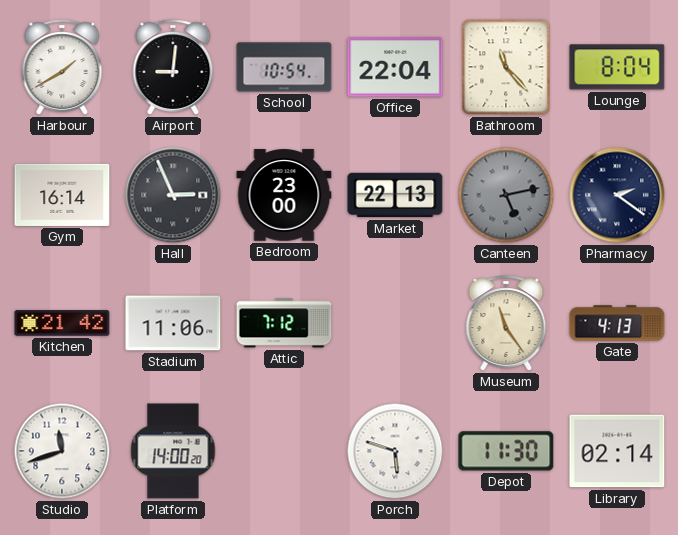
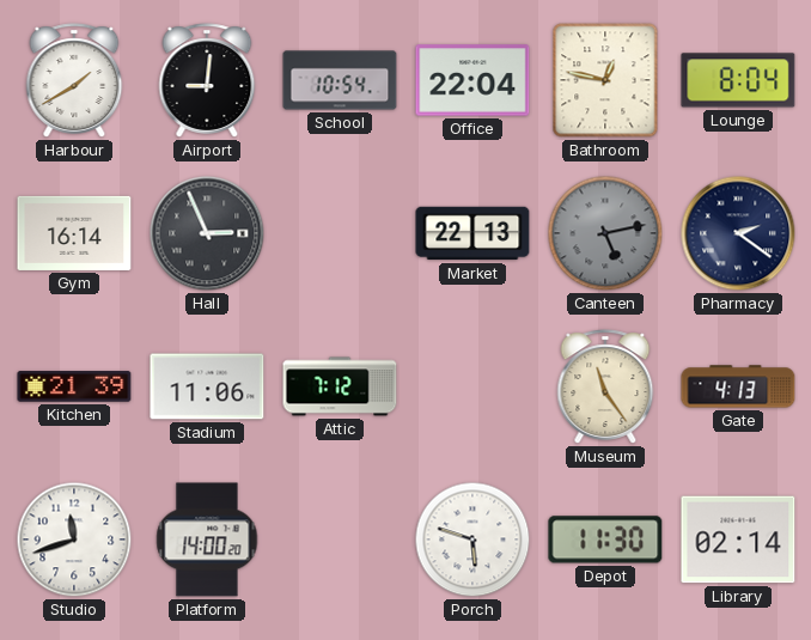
Bathroom: 11:23 -> 12:47 (605, 80)
Bedroom: 23:00 -> none (284, 195)
Kitchen: 21:42 -> 21:39 (74, 386)
